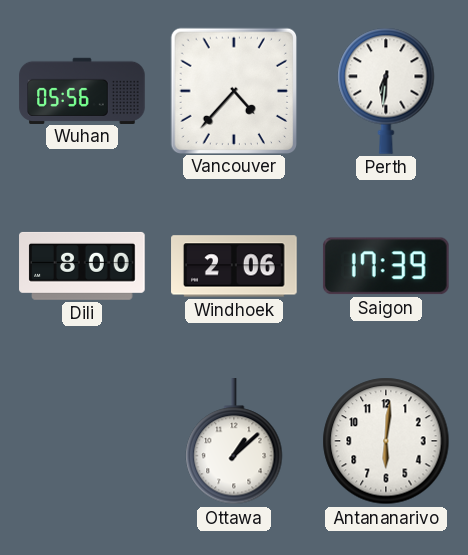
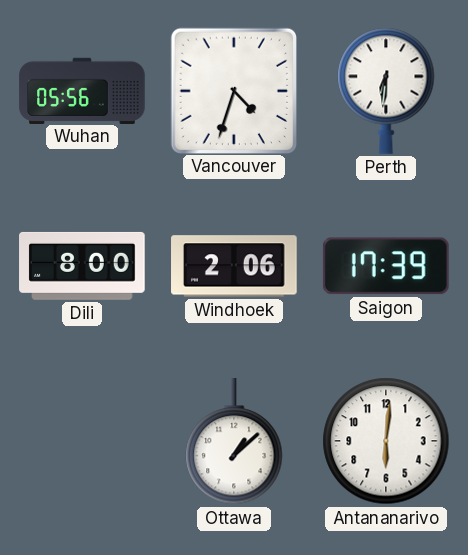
Vancouver: 4:37 -> 4:33 (233, 90)
